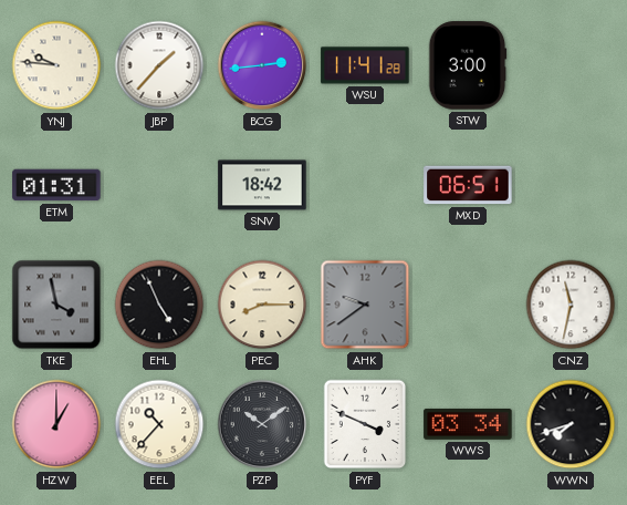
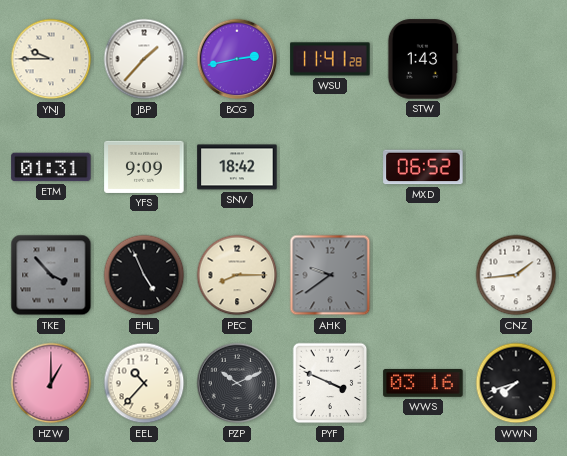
YNJ: 9:46 -> 9:45 (51, 59)
BCG: 2:44 -> 2:43 (237, 59)
STW: 3:00 -> 1:43 (423, 59)
YFS: none -> 9:09 (144, 167)
MXD: 06:51 -> 06:52 (423, 167)
TKE: 3:58 -> 3:53 (51, 275)
CNZ: 11:32 -> 1:44 (516, 275)
PZP: 10:09 -> 10:11 (237, 383)
WWS: 03:34 -> 03:16 (423, 383)
